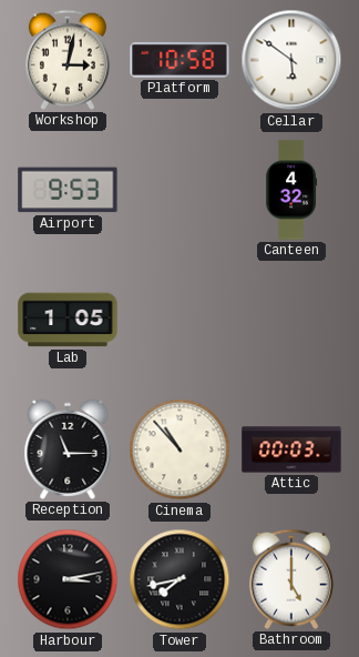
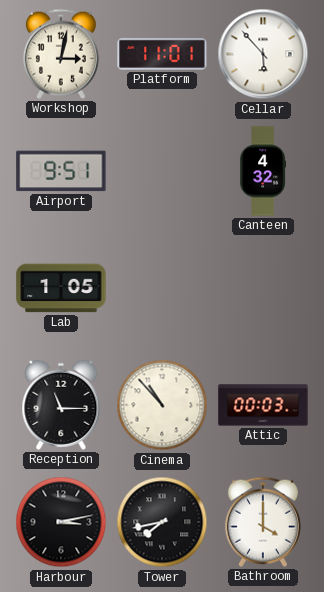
Platform: 10:58 -> 11:01 (162, 54)
Cellar: 5:51 -> 5:53 (263, 54)
Airport: 9:53 -> 9:51 (61, 171)
Bathroom: 5:00 -> 4:00 (263, 522)
